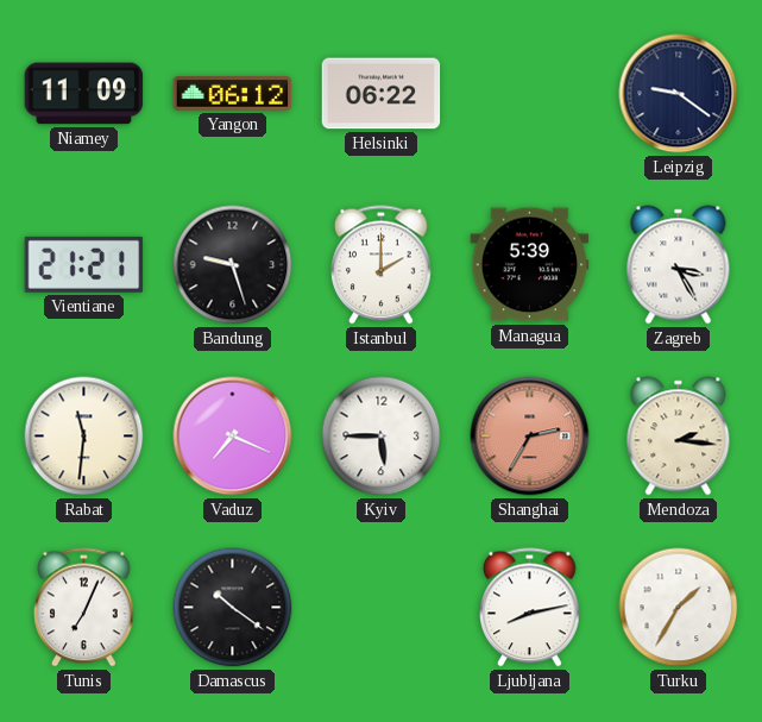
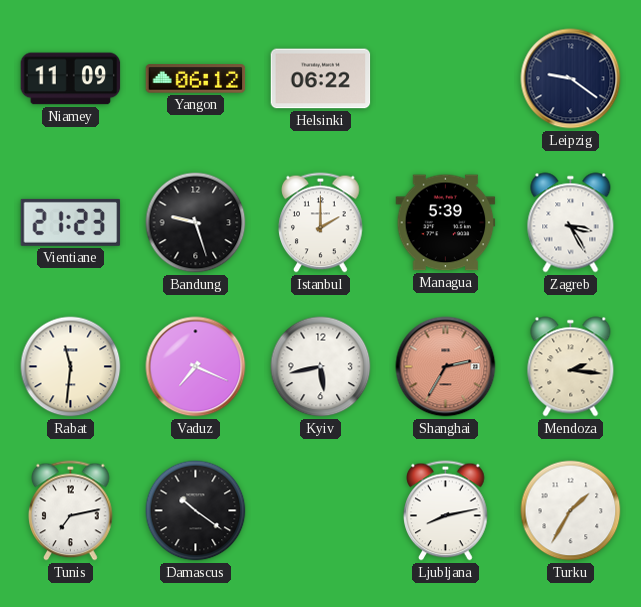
Vientiane: 21:21 -> 21:23 (71, 222)
Kyiv: 5:45 -> 5:43 (321, 367)
Tunis: 7:04 -> 7:13 (71, 511)
